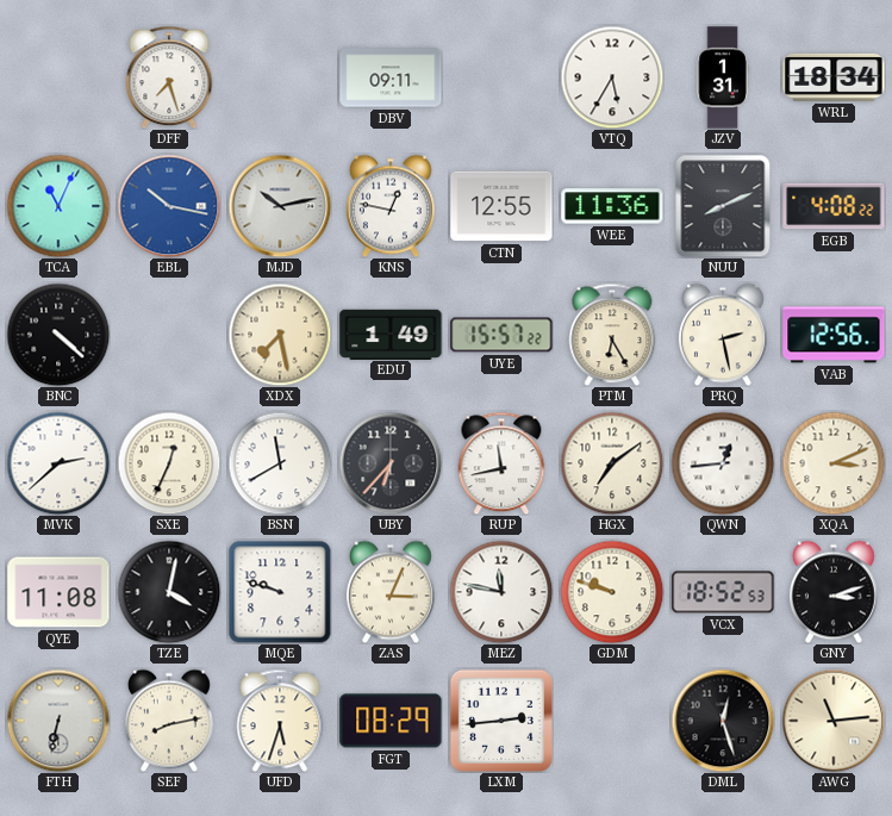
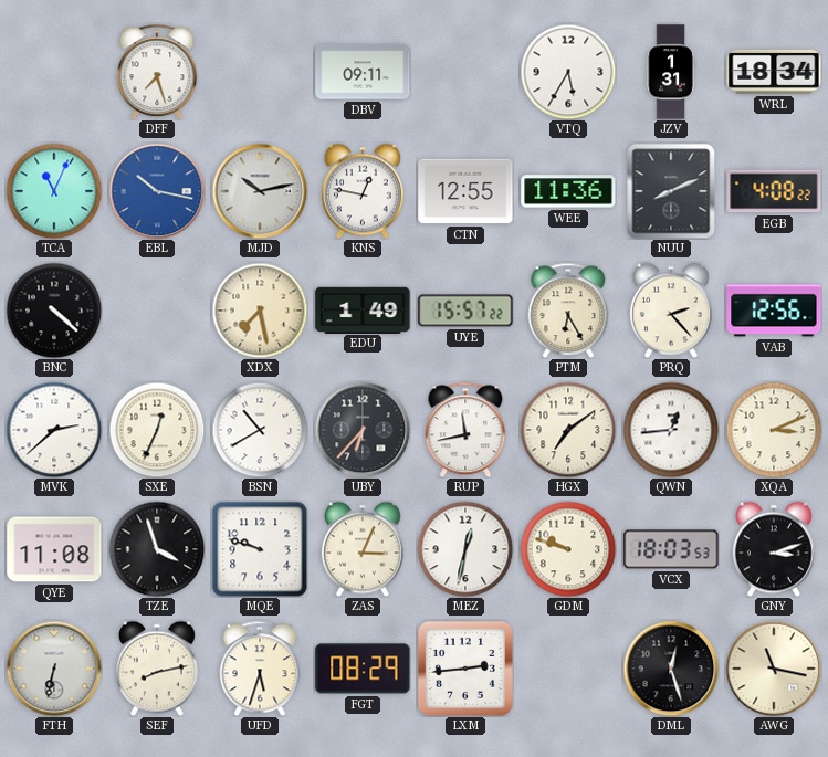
PRQ: 2:28 -> 2:23 (671, 311)
BSN: 11:40 -> 10:40 (260, 430)
TZE: 4:02 -> 3:57 (157, 549)
MEZ: 11:47 -> 12:32 (465, 549)
VCX: 18:52 -> 18:03 (671, 549)
AWG: 11:14 -> 11:17 (774, 669)
